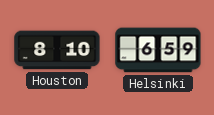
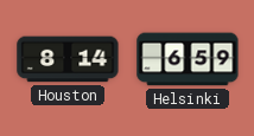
Houston: 8:10 -> 8:14 (68, 59)
